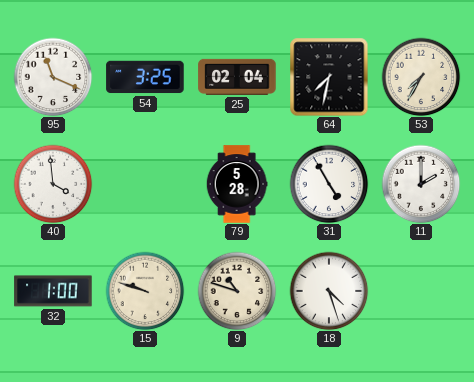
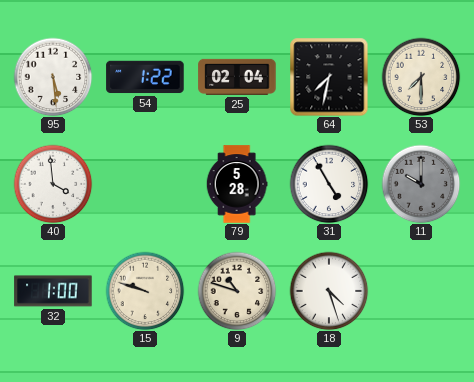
95: 11:19 -> 5:29 (53, 77)
54: 3:25 -> 1:22 (145, 77)
53: 7:35 -> 7:30 (421, 77)
11: 2:00 -> 10:00 (421, 184)
11 dial: white -> grey (421, 184)
